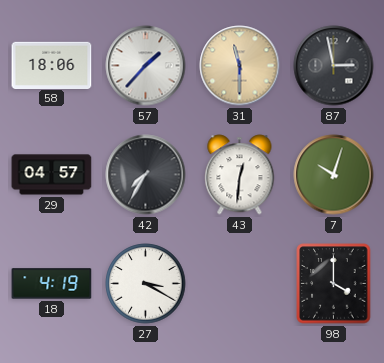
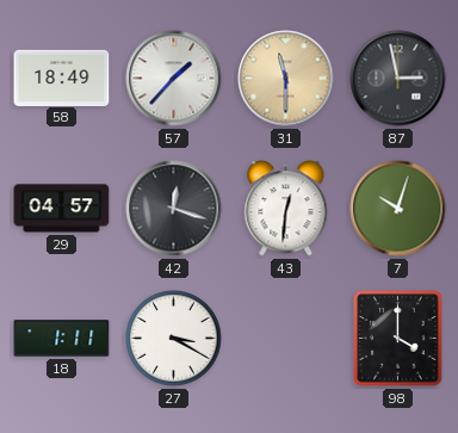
58: 18:06 -> 18:49 (62, 78)
42: 7:35 -> 12:18 (174, 209)
18: 4:19 -> 1:11 (62, 339)
